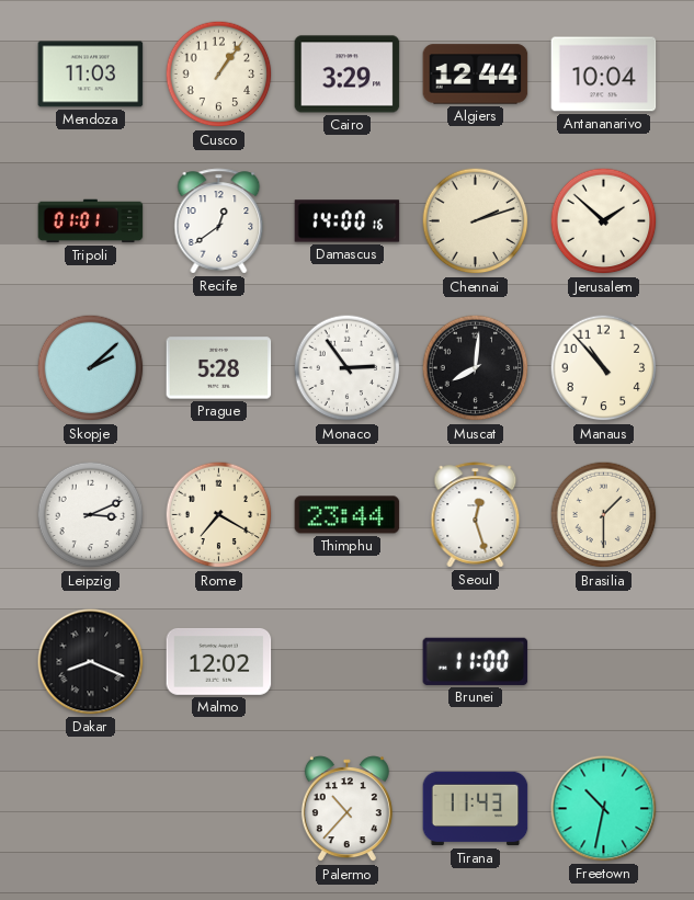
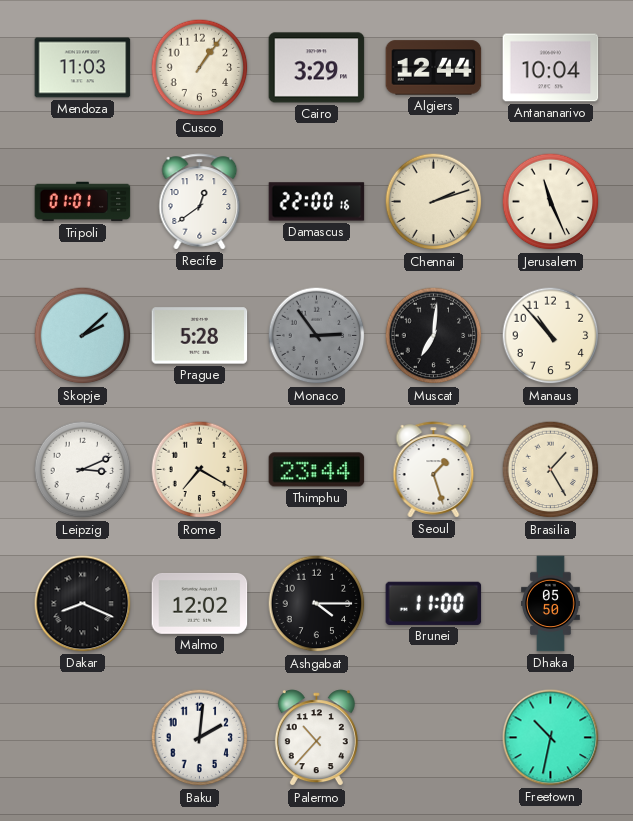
Damascus: 14:00 -> 22:00 (317, 202)
Jerusalem: 1:52 -> 11:26 (551, 202)
Monaco dial: white -> grey (317, 336)
Muscat: 8:01 -> 7:01 (434, 336)
Seoul: 12:27 -> 1:27 (434, 470)
Brasilia: 1:30 -> 1:25 (551, 470)
Ashgabat: none -> 4:15 (317, 604)
Dhaka: none -> 05:50 (551, 604)
Baku: none -> 2:01 (200, 738)
Tirana: 11:43 -> none (476, 809)
